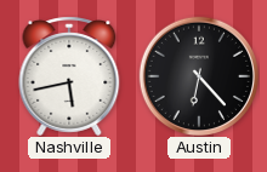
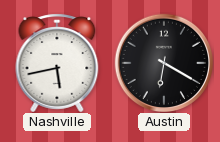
Austin: 6:23 -> 6:20 (163, 62)
